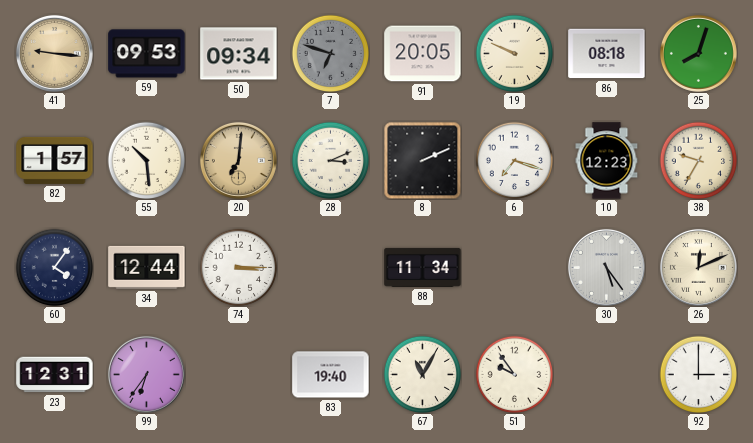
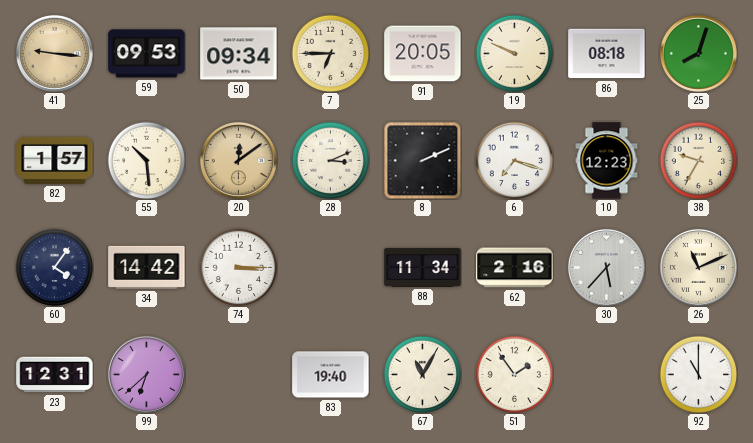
7: 6:48 -> 6:45 (330, 53)
7 dial: grey -> cream (330, 53)
20: 7:01 -> 12:09 (238, 160)
34: 12:44 -> 14:42 (147, 267)
62: none -> 2:16 (515, 268)
30: 5:24 -> 5:37 (606, 267)
26: 12:11 -> 11:11 (698, 267)
99: 6:36 -> 6:38 (146, 374)
51: 9:54 -> 1:54 (514, 374)
92: 3:00 -> 11:00 (698, 374)
